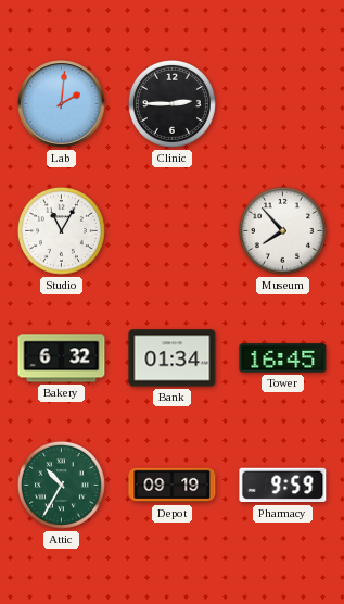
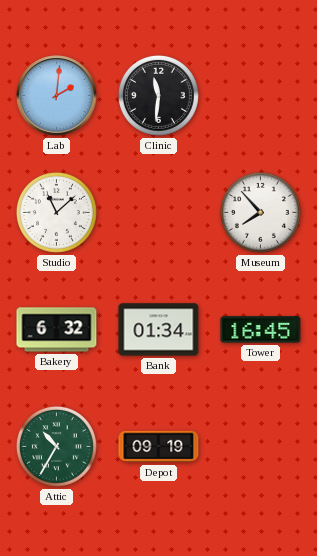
Clinic: 2:45 -> 11:31 (158, 95)
Studio: 11:05 -> 11:08 (56, 212)
Pharmacy: 9:59 -> none (283, 486)
